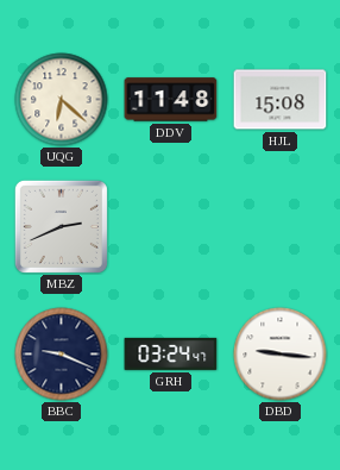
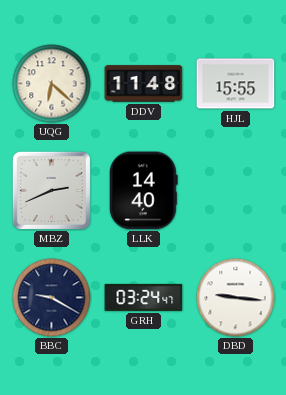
HJL: 15:08 -> 15:55 (236, 84)
LLK: none -> 14:40 (143, 191)
BBC: 9:19 -> 9:20 (52, 298)
